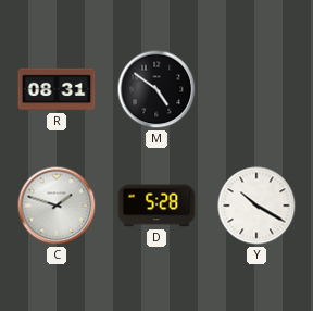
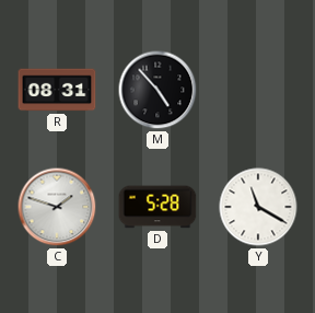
M: 4:51 -> 4:53 (157, 90)
Y: 10:20 -> 11:20 (258, 207)
